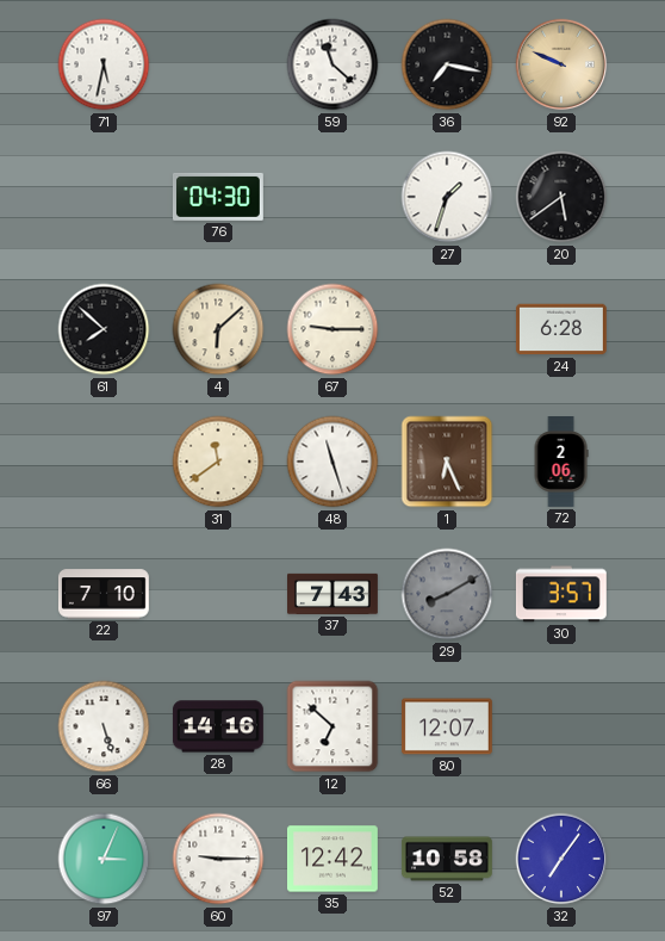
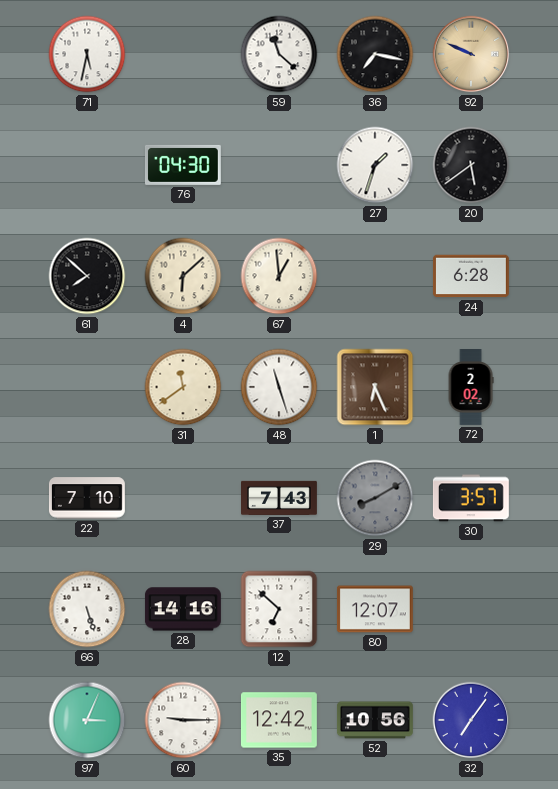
67: 9:15 -> 12:59 (279, 276)
72: 2:06 -> 2:02 (471, 388)
52: 10:58 -> 10:56 (375, 720)
